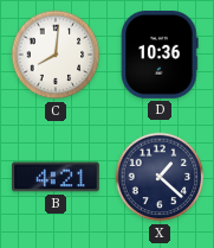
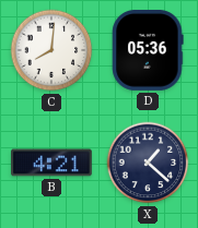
D: 10:36 -> 05:36 (148, 51)
